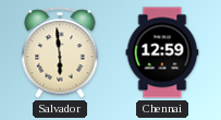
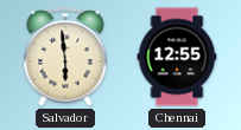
Chennai: 12:59 -> 12:55 (177, 57)
